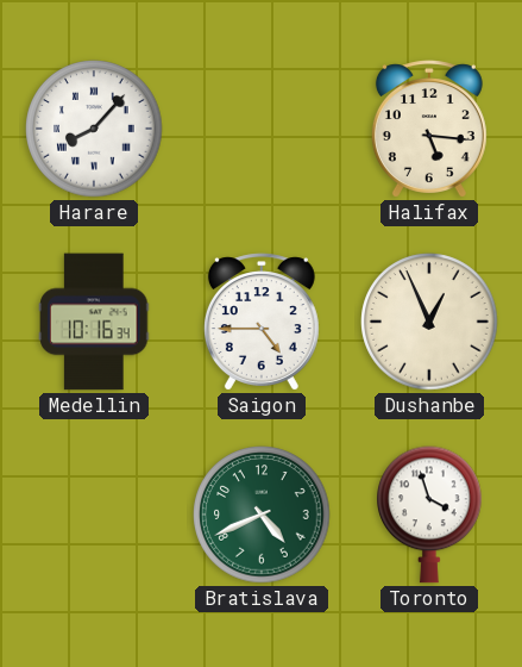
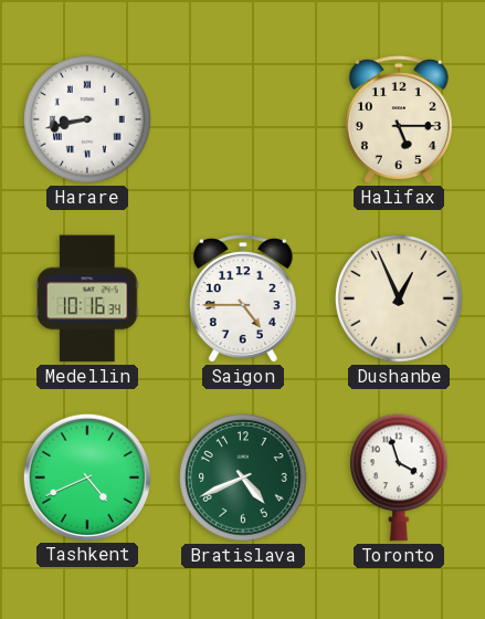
Harare: 8:07 -> 8:43 (87, 119)
Halifax: 5:16 -> 5:15 (399, 119)
Tashkent: none -> 4:41 (86, 476)
